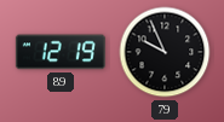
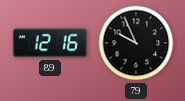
89: 12:19 -> 12:16 (50, 43)
